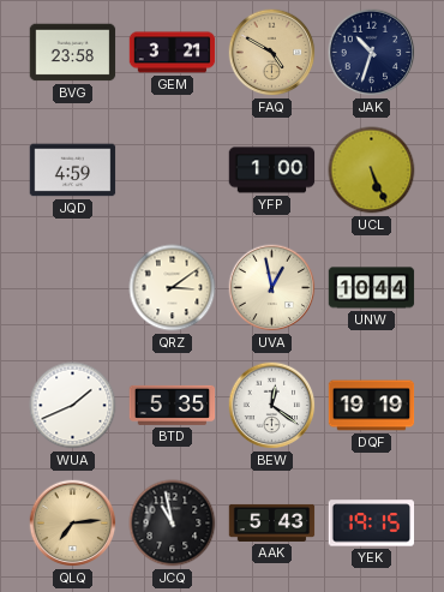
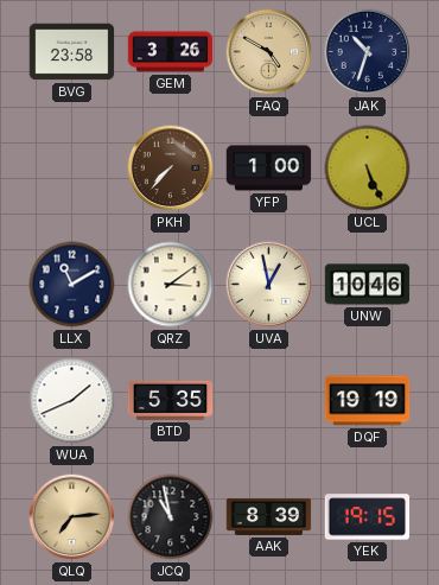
GEM: 3:21 -> 3:26 (171, 52)
JQD: 4:59 -> none (73, 171)
PKH: none -> 7:37 (171, 168)
LLX: none -> 11:10 (72, 285)
UNW: 10:44 -> 10:46 (368, 285)
BEW: 12:21 -> none (272, 406)
AAK: 5:43 -> 8:39 (269, 516)
